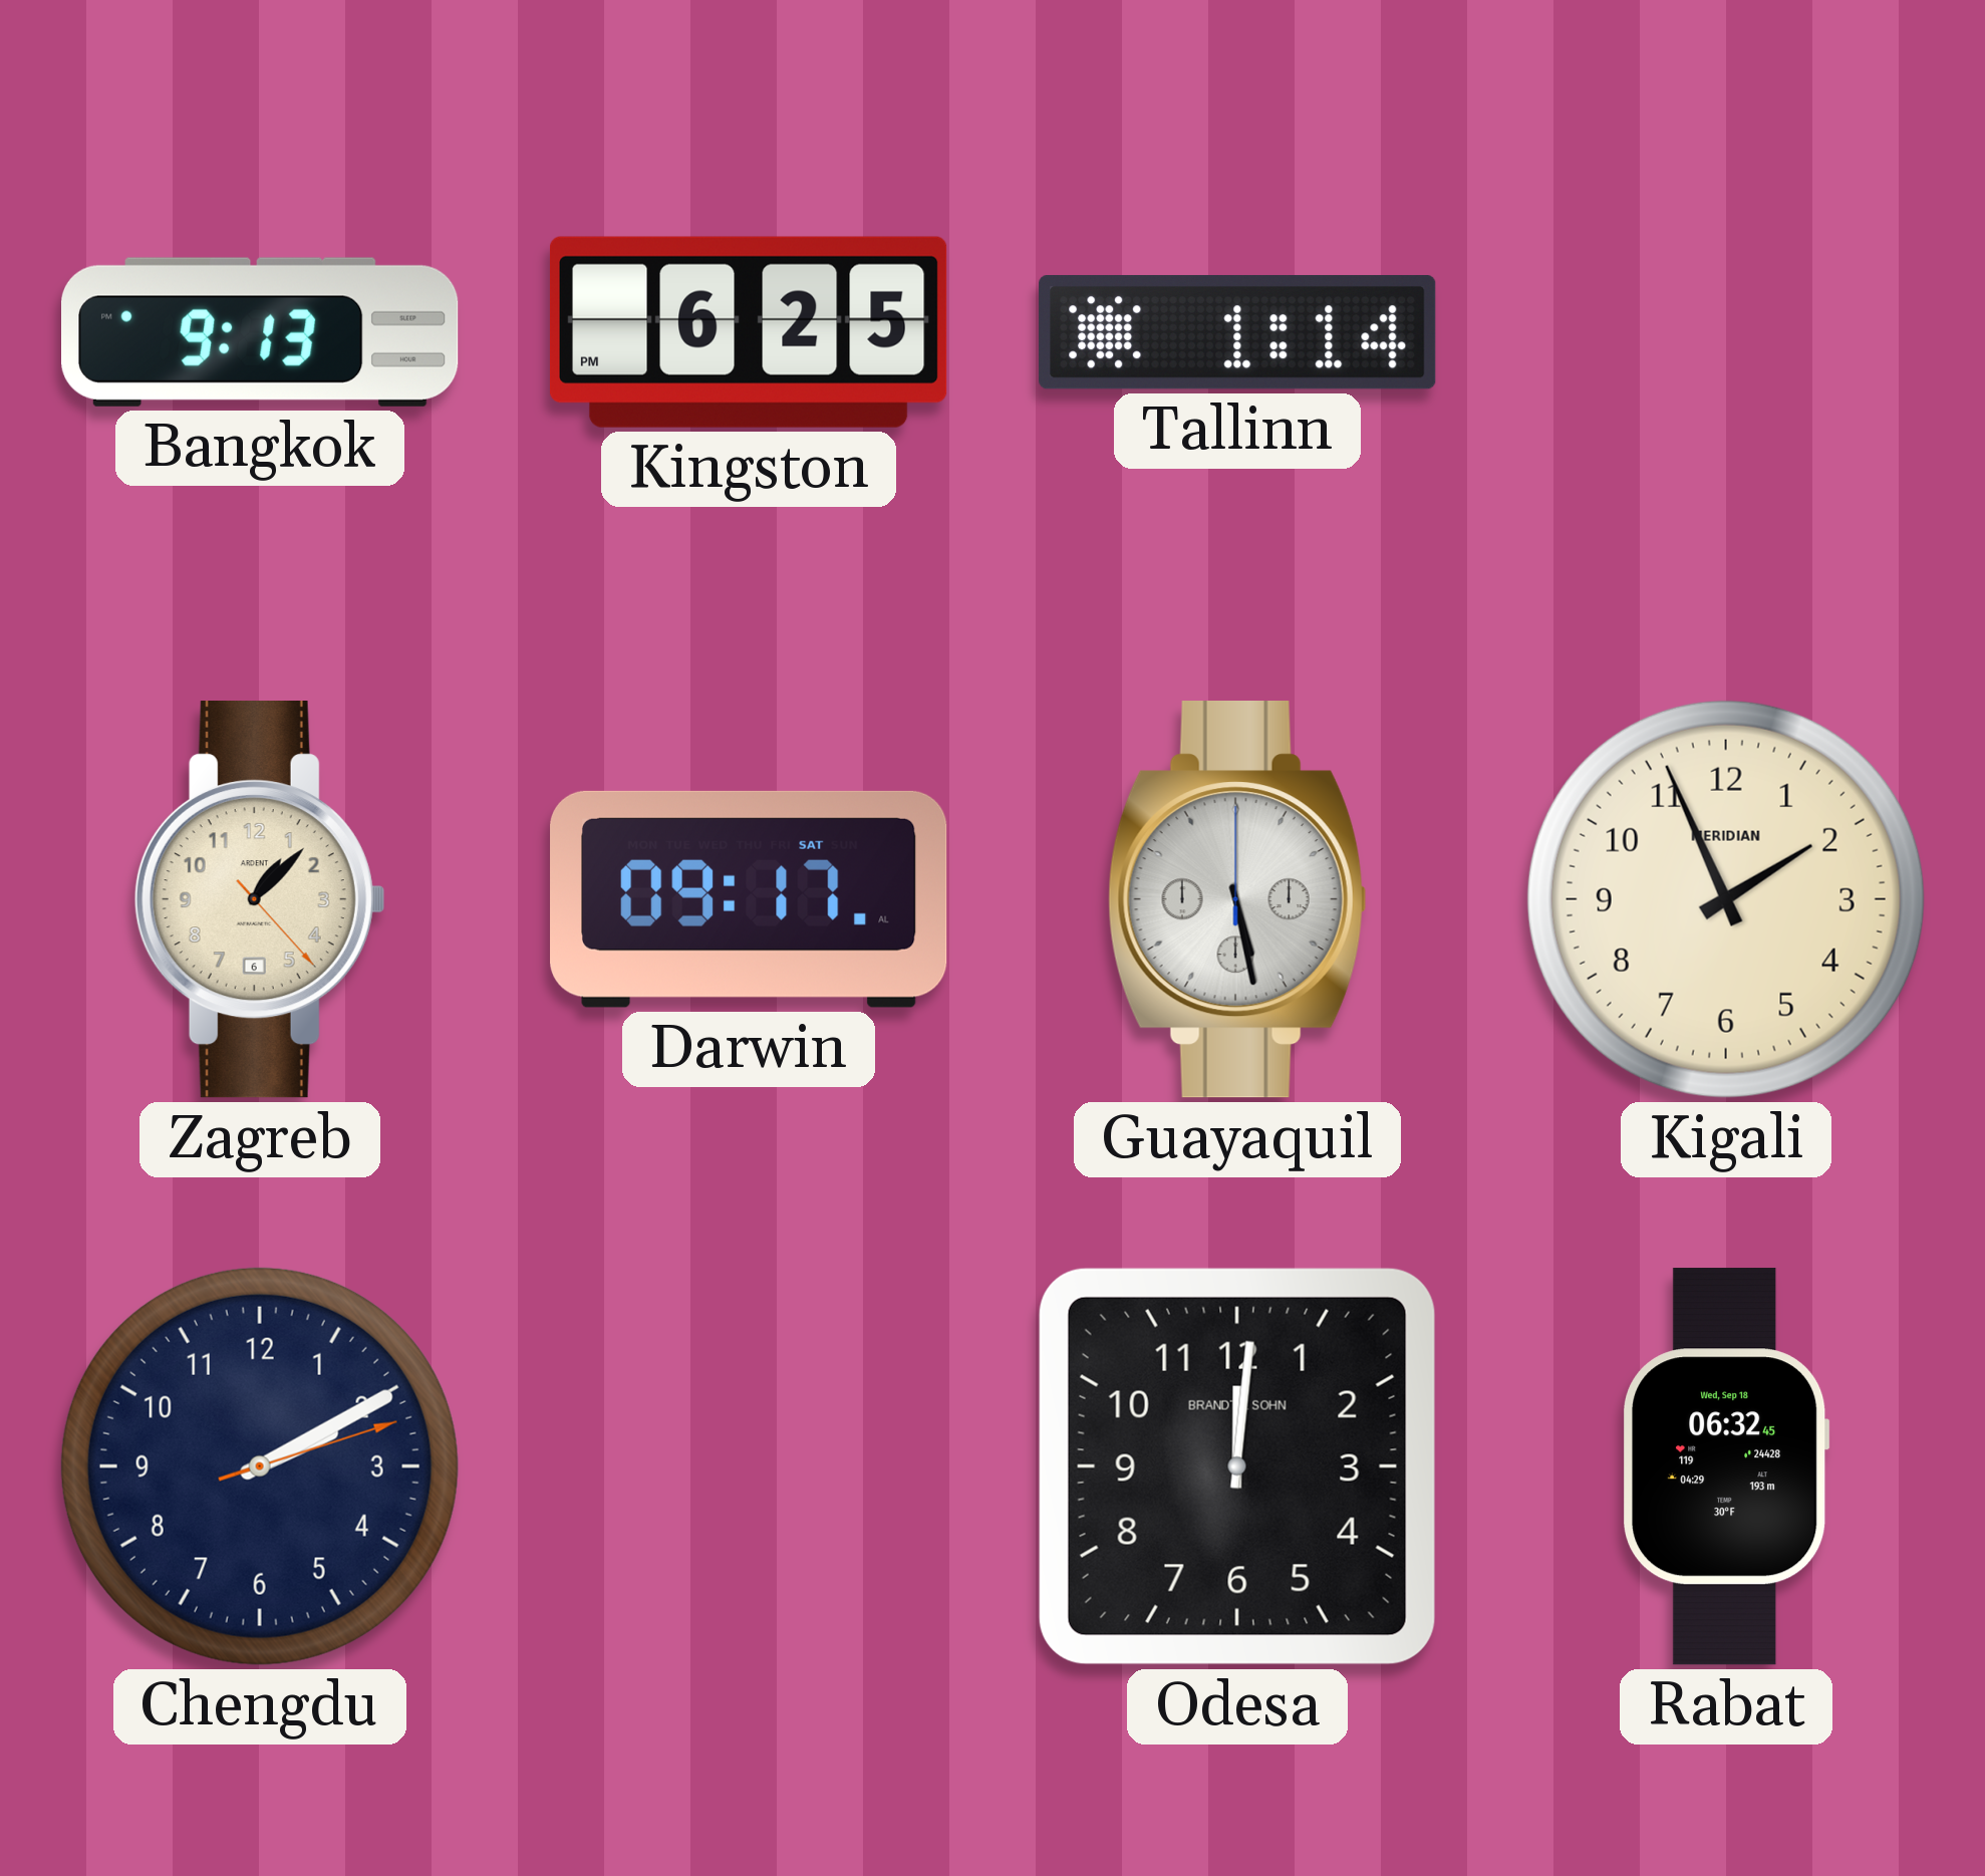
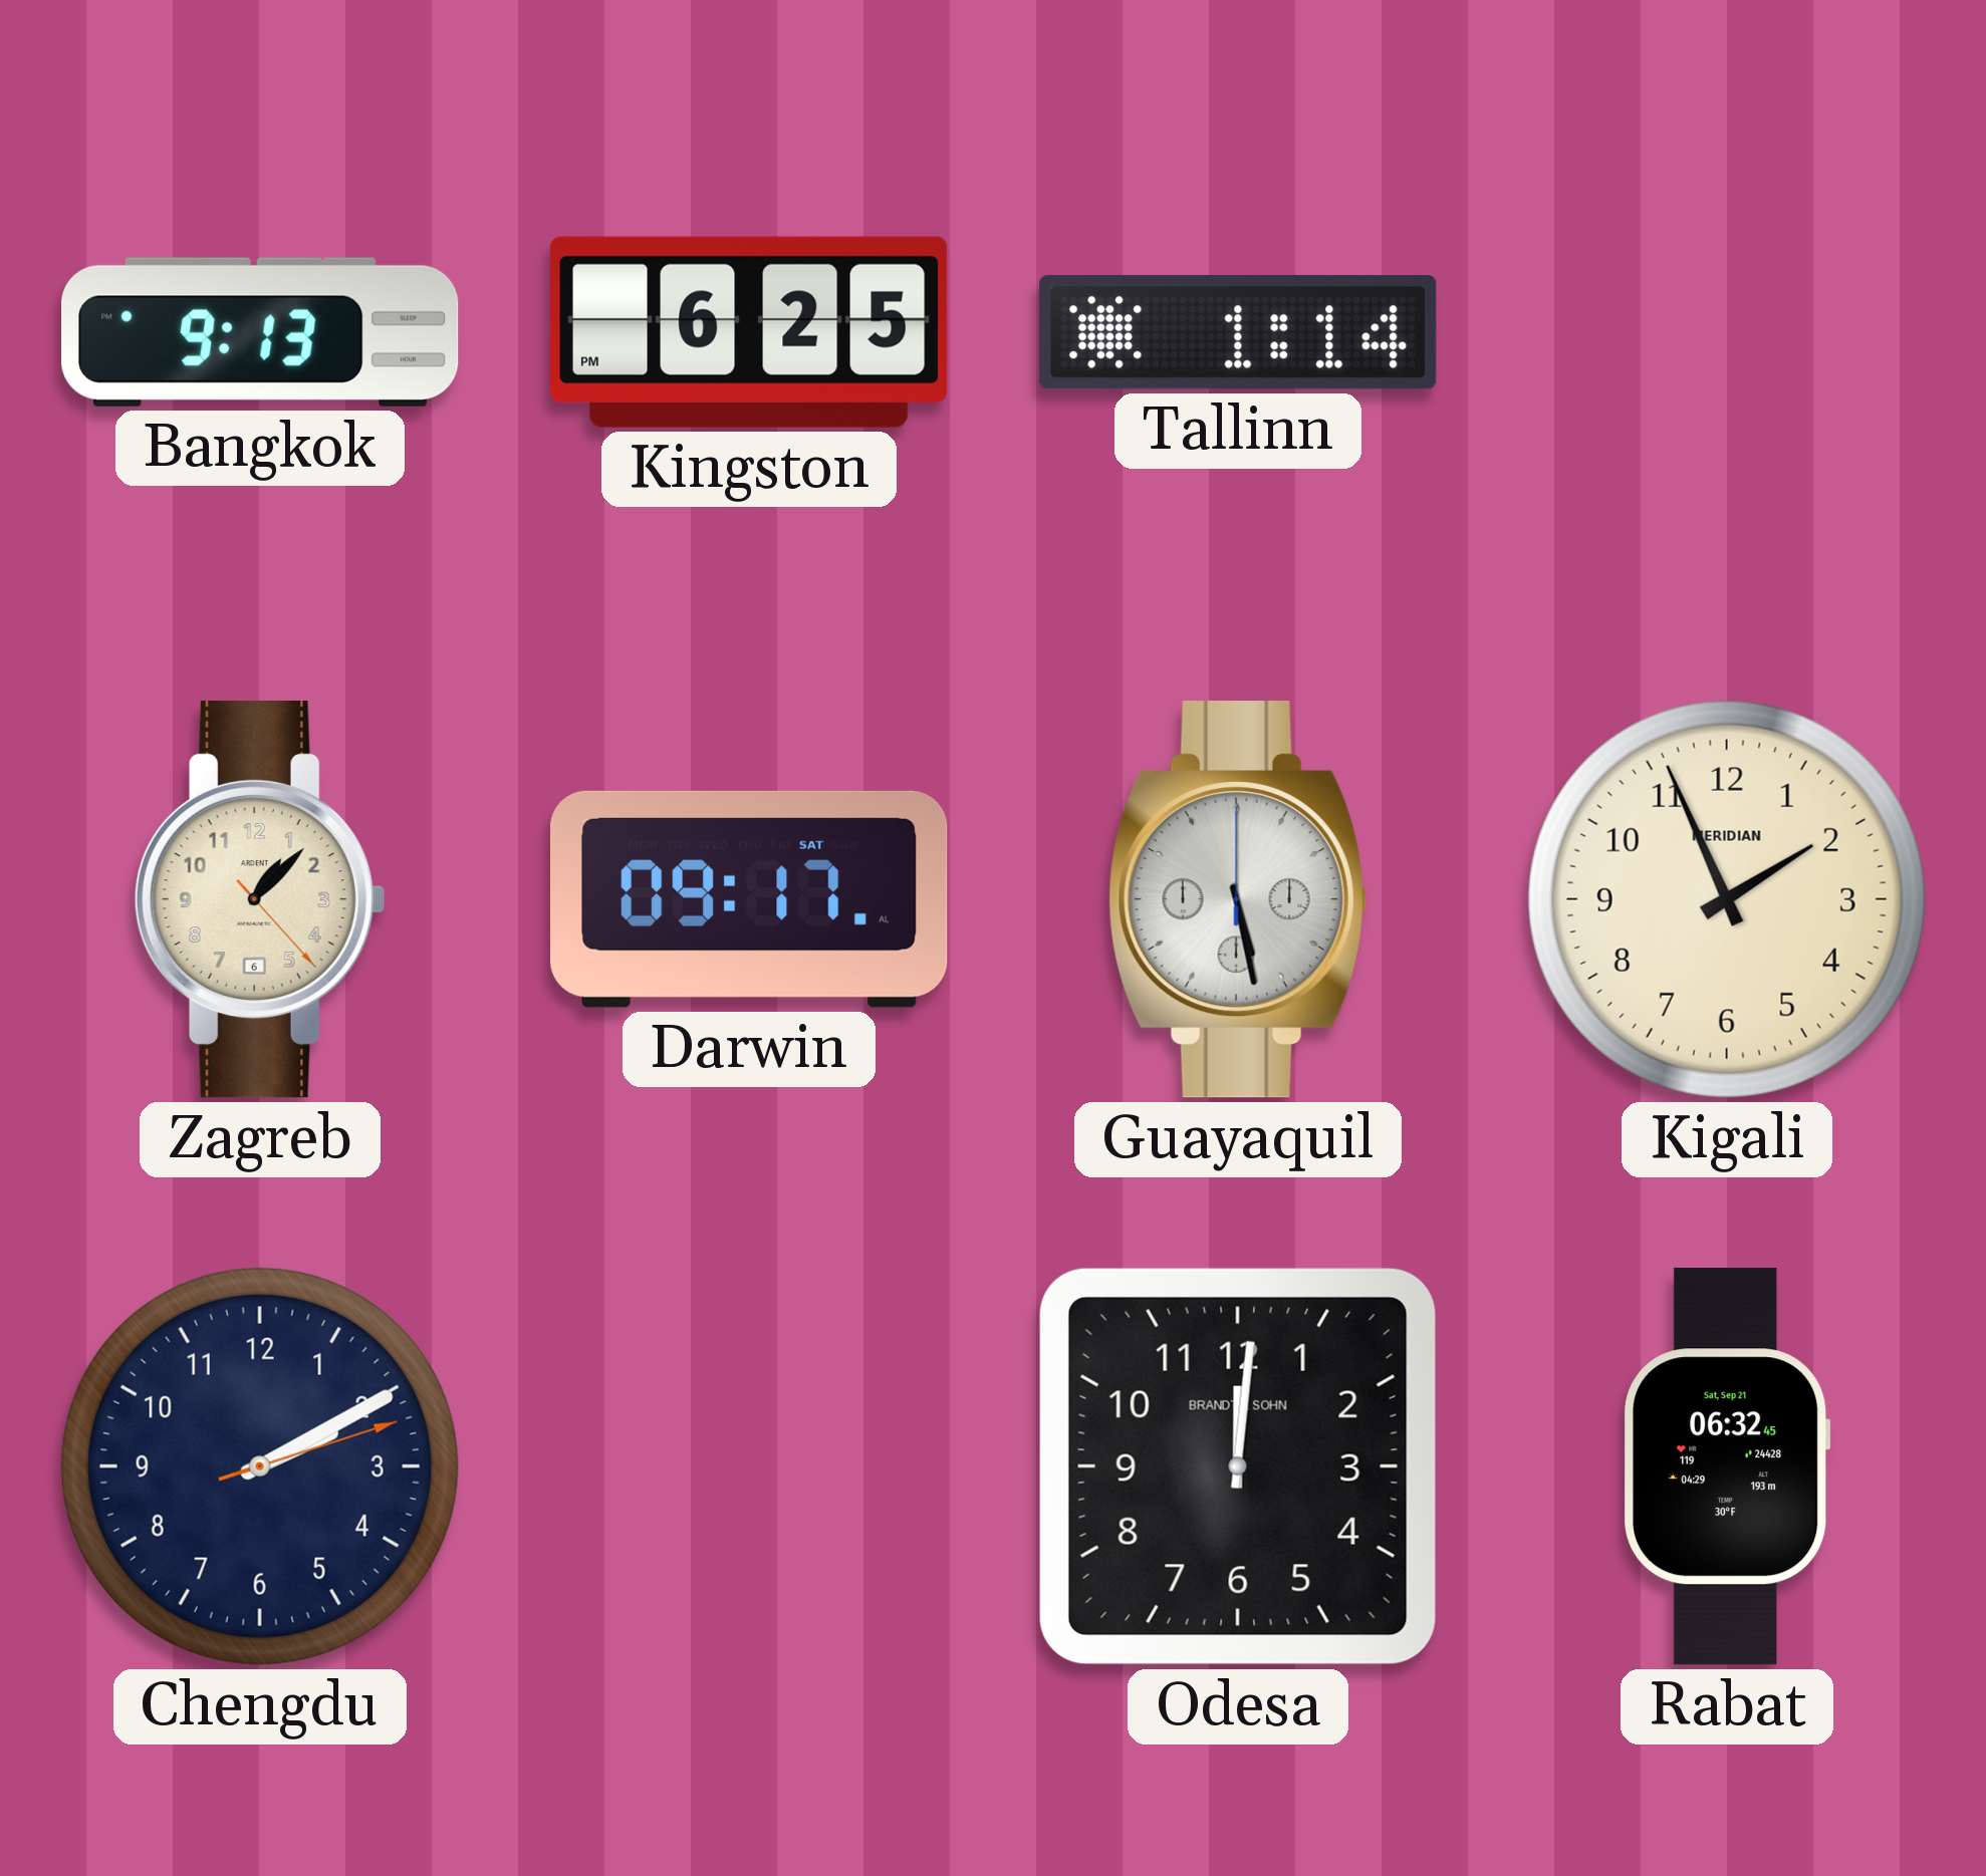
Rabat date: Wed, Sep 18 -> Sat, Sep 21 (1727, 1466)
